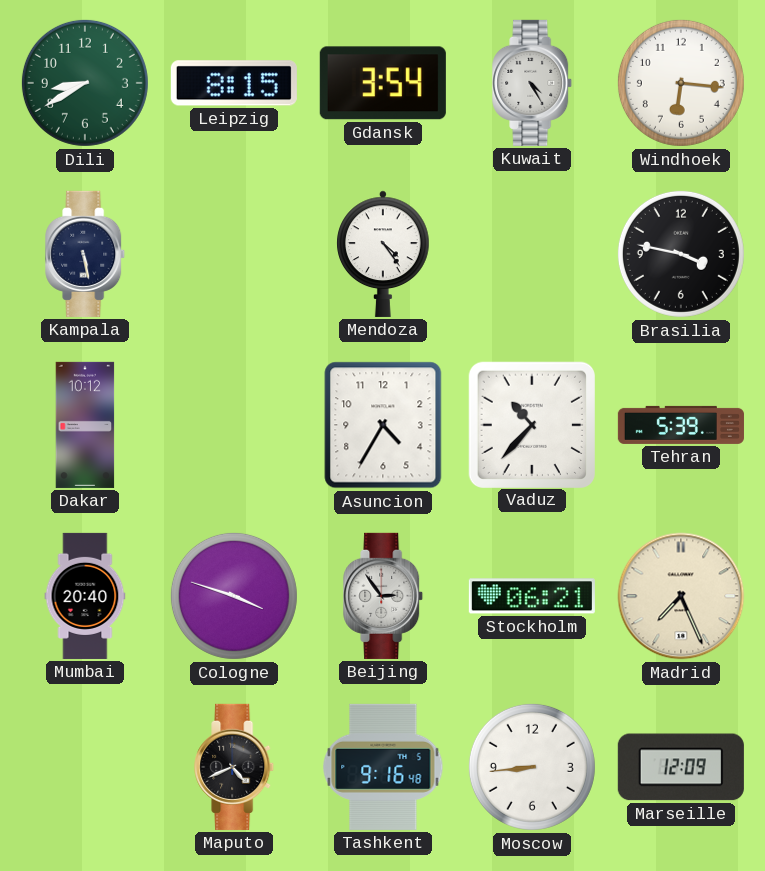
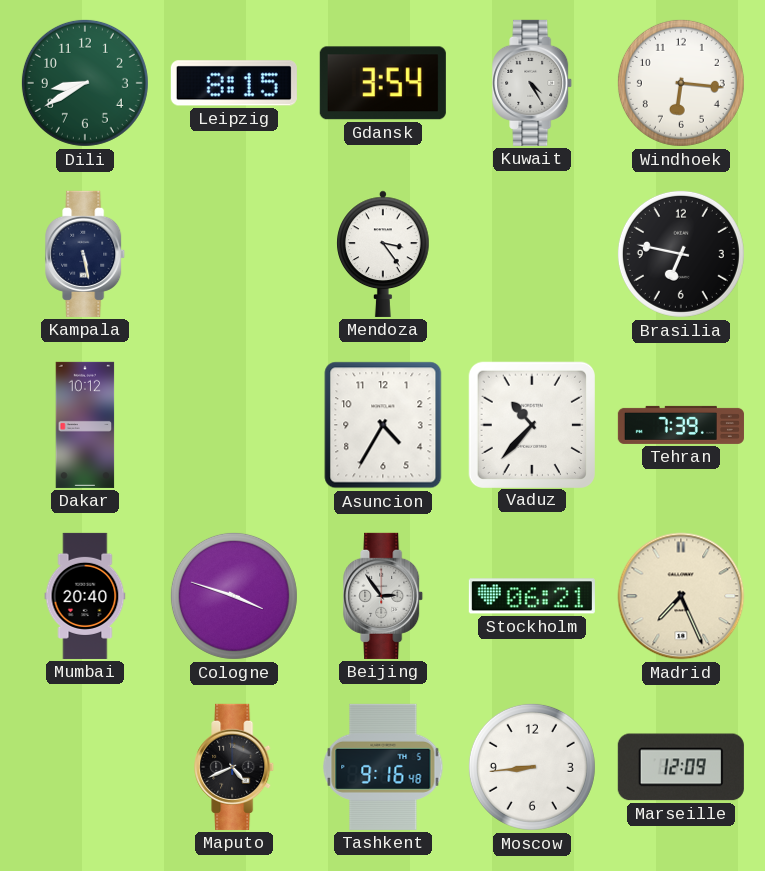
Mendoza: 4:24 -> 3:24 (383, 254)
Brasilia: 3:47 -> 6:47 (681, 254)
Tehran: 5:39 -> 7:39 (681, 425)
